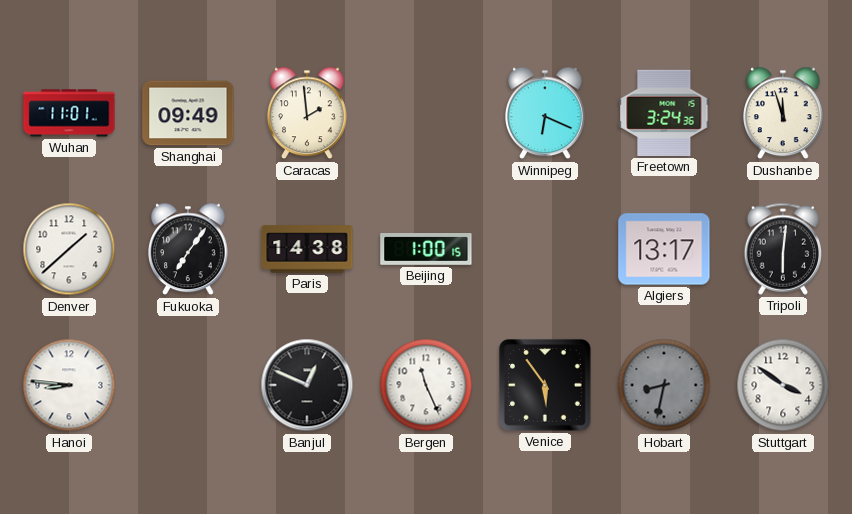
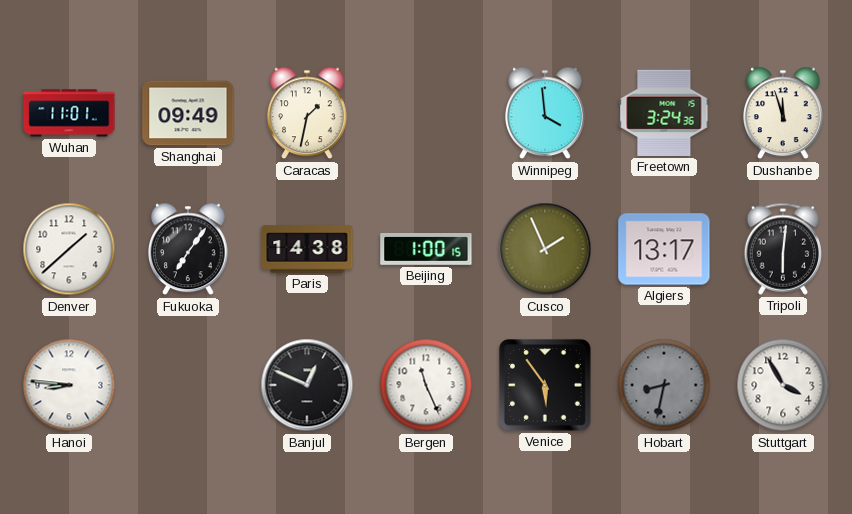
Caracas: 1:59 -> 1:32 (308, 113)
Winnipeg: 6:19 -> 3:59 (546, 113)
Cusco: none -> 1:56 (545, 249)
Stuttgart: 3:51 -> 3:55 (783, 385)
